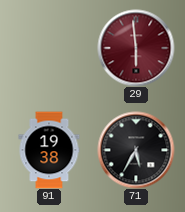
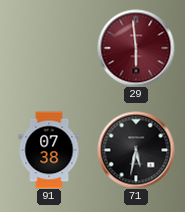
91: 19:38 -> 07:38 (49, 150)
71: 5:35 -> 5:32 (136, 150)
